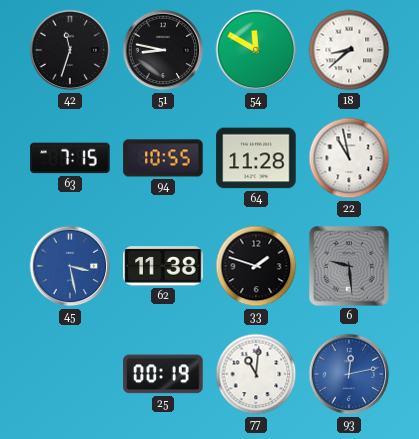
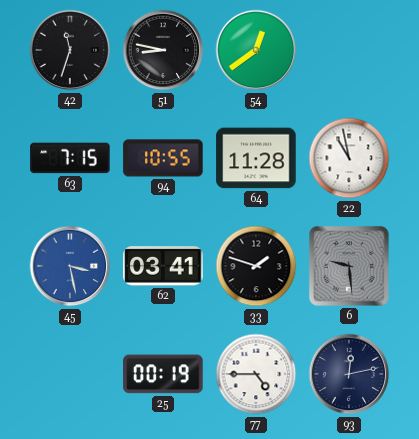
54: 11:50 -> 12:39 (256, 50)
18: 8:38 -> none (349, 50)
62: 11:38 -> 03:41 (163, 266)
77: 11:01 -> 4:45 (256, 374)
93 dial: blue -> navy (349, 374)
